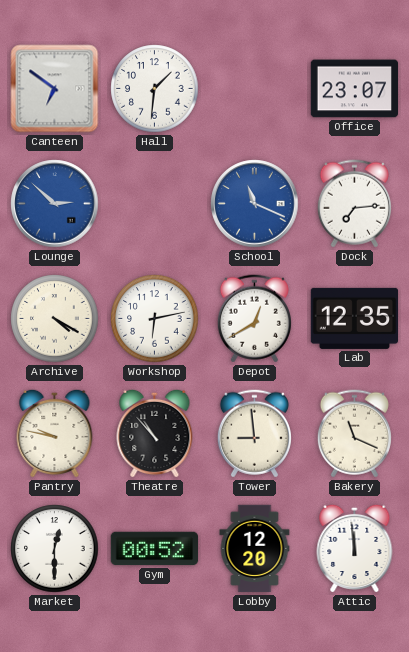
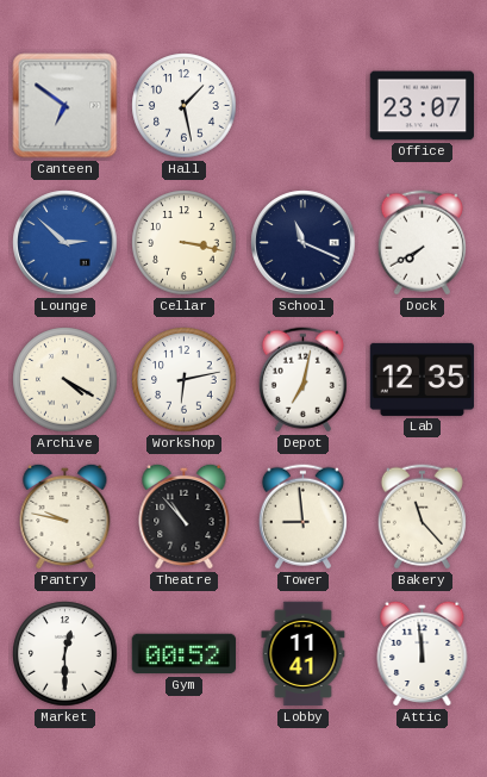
Hall: 1:31 -> 1:28 (185, 106)
Cellar: none -> 3:17 (185, 243)
School dial: blue -> navy (304, 243)
Dock: 7:14 -> 7:40 (422, 243)
Depot: 12:40 -> 7:02 (302, 380)
Bakery: 11:19 -> 11:23 (422, 517)
Lobby: 12:20 -> 11:41 (304, 654)
